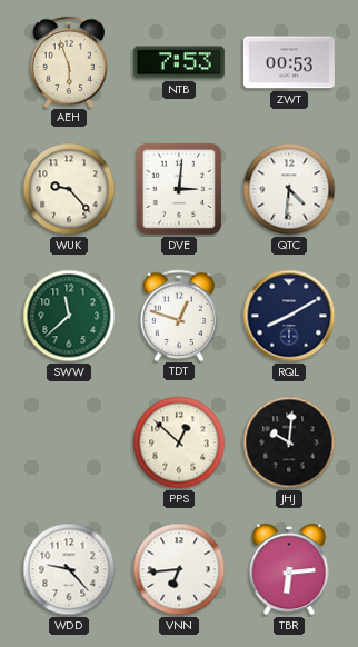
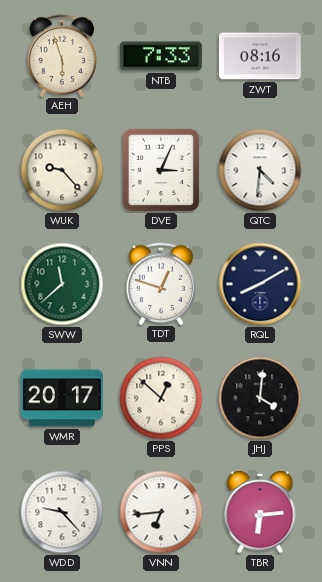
NTB: 7:53 -> 7:33 (161, 56)
ZWT: 00:53 -> 08:16 (260, 56)
DVE: 3:01 -> 3:04 (161, 170)
WMR: none -> 20:17 (62, 398)
JHJ: 10:01 -> 4:01 (260, 398)
